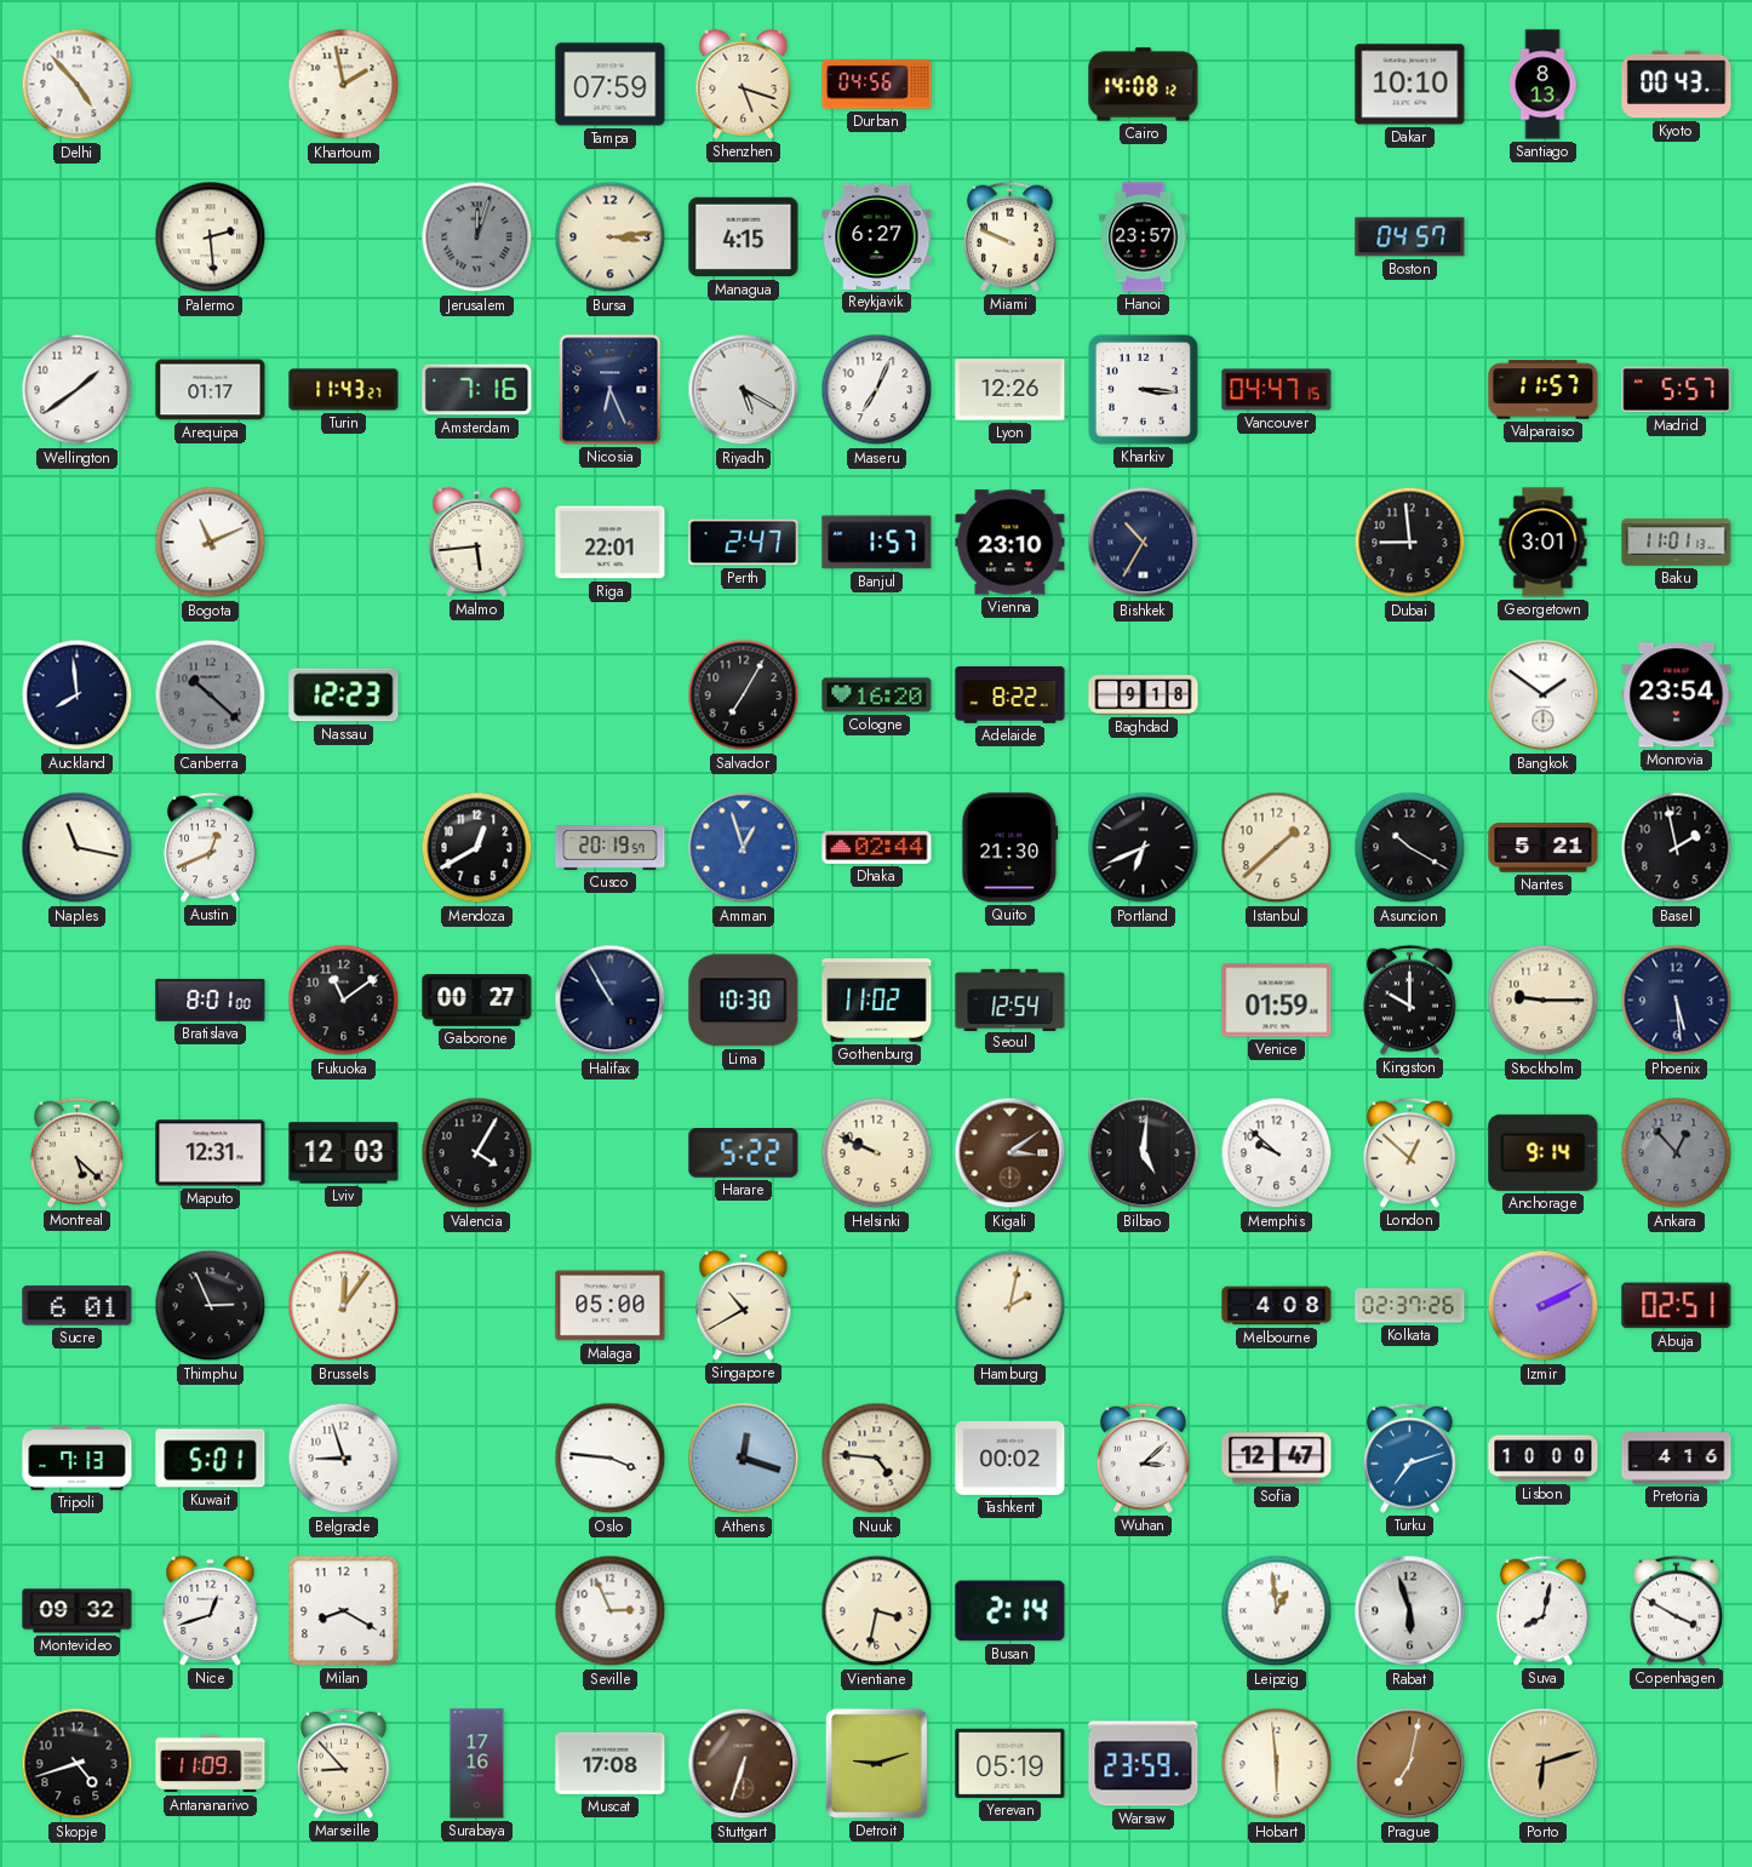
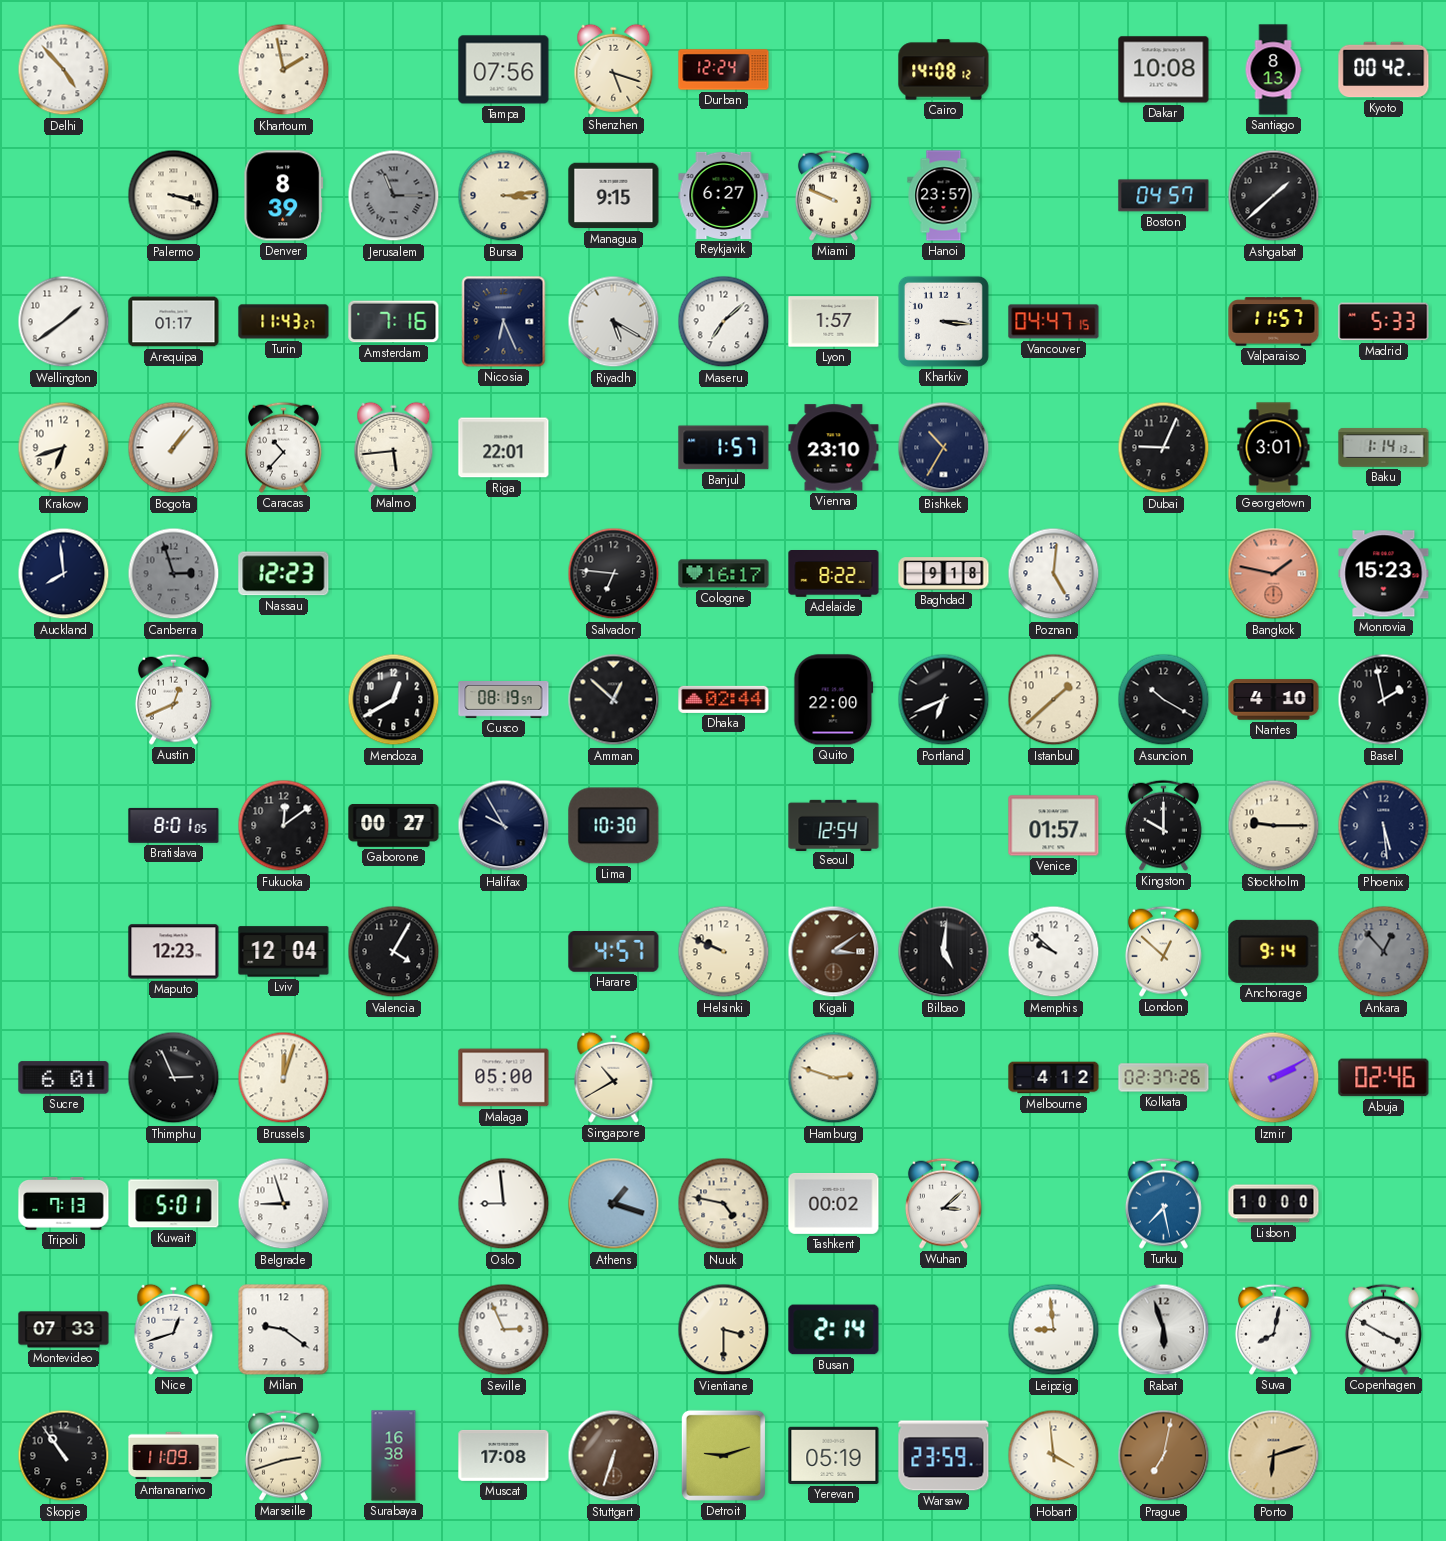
Tampa: 07:59 -> 07:56 (504, 70)
Durban: 04:56 -> 12:24 (724, 70)
Dakar: 10:10 -> 10:08 (1164, 70)
Kyoto: 00:43 -> 00:42 (1384, 70)
Palermo: 2:29 -> 3:18 (174, 196)
Denver: none -> 8:39 (284, 196)
Jerusalem: 12:03 -> 11:15 (394, 196)
Managua: 4:15 -> 9:15 (614, 196)
Ashgabat: none -> 1:38 (1274, 196)
Maseru: 7:04 -> 7:08 (724, 322)
Lyon: 12:26 -> 1:57 (834, 322)
Madrid: 5:57 -> 5:33 (1384, 322)
Krakow: none -> 6:42 (64, 448)
Bogota: 11:11 -> 1:07 (174, 448)
Caracas: none -> 10:37 (283, 447)
Perth: 2:47 -> none (744, 543)
Dubai: 8:59 -> 9:04 (1164, 448)
Baku: 11:01 -> 1:14 (1384, 447)
Canberra: 10:22 -> 2:57 (174, 574)
Salvador: 7:05 -> 6:46 (614, 574)
Cologne: 16:20 -> 16:17 (724, 574)
Poznan: none -> 5:01 (1054, 574)
Bangkok: 1:51 -> 1:47 (1274, 574)
Bangkok dial: white -> salmon (1274, 574)
Monrovia: 23:54 -> 15:23 (1384, 574)
Naples: 11:17 -> none (78, 848)
Cusco: 20:19 -> 08:19 (504, 700)
Amman: 12:57 -> 12:52 (614, 700)
Amman dial: blue -> black (614, 700)
Quito: 21:30 -> 22:00 (834, 700)
Nantes: 5:21 -> 4:10 (1274, 700)
Bratislava: 8:01:00 -> 8:01:05 (174, 825)
Fukuoka: 11:09 -> 12:09 (284, 826)
Halifax: 10:55 -> 9:55 (504, 826)
Gothenburg: 11:02 -> none (877, 1001)
Venice: 01:59 -> 01:57 (1054, 826)
Montreal: 5:22 -> none (76, 1152)
Maputo: 12:31 -> 12:23 (174, 952)
Lviv: 12:03 -> 12:04 (284, 952)
Harare: 5:22 -> 4:57 (614, 952)
Brussels: 12:06 -> 12:03 (284, 1078)
Hamburg: 2:02 -> 2:48 (834, 1078)
Melbourne: 4:08 -> 4:12 (1054, 1078)
Abuja: 02:51 -> 02:46 (1384, 1078)
Oslo: 3:46 -> 8:59 (504, 1204)
Athens: 12:18 -> 1:18 (614, 1204)
Nuuk: 4:46 -> 4:47 (724, 1204)
Sofia: 12:47 -> none (1277, 1459)
Turku: 7:12 -> 7:28 (1163, 1203)
Pretoria: 4:16 -> none (1677, 1459)
Montevideo: 09:32 -> 07:33 (64, 1330)
Milan: 8:20 -> 9:21 (284, 1330)
Vientiane: 3:32 -> 3:30 (724, 1330)
Leipzig: 12:59 -> 8:59 (1054, 1330)
Skopje: 4:42 -> 10:54 (64, 1456)
Marseille: 8:53 -> 2:42 (283, 1455)
Surabaya: 17:16 -> 16:38 (394, 1456)
Hobart: 5:59 -> 3:59 (1054, 1456)
